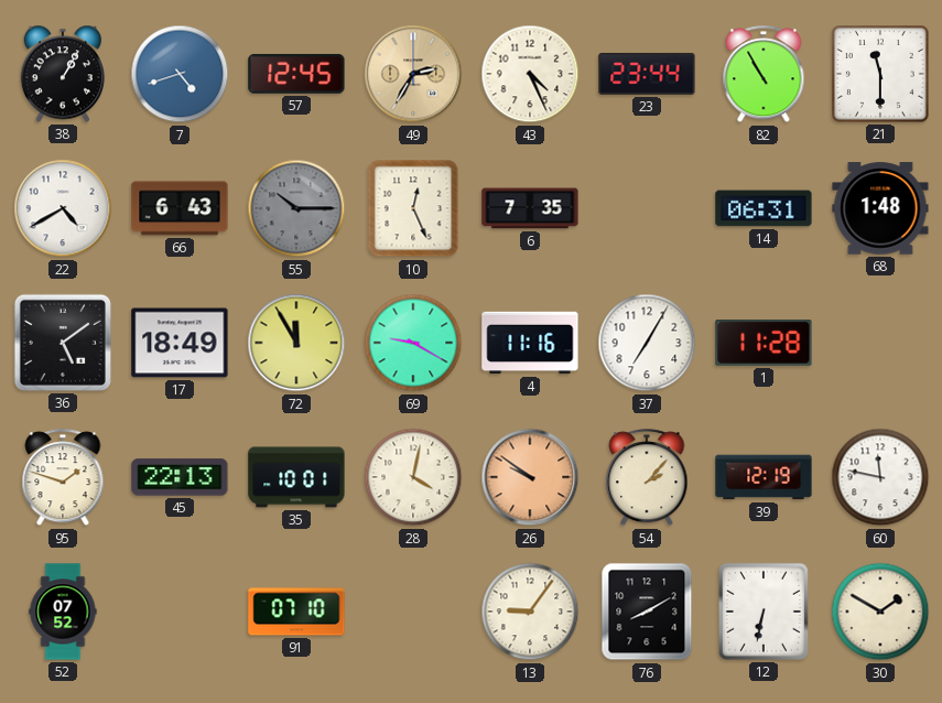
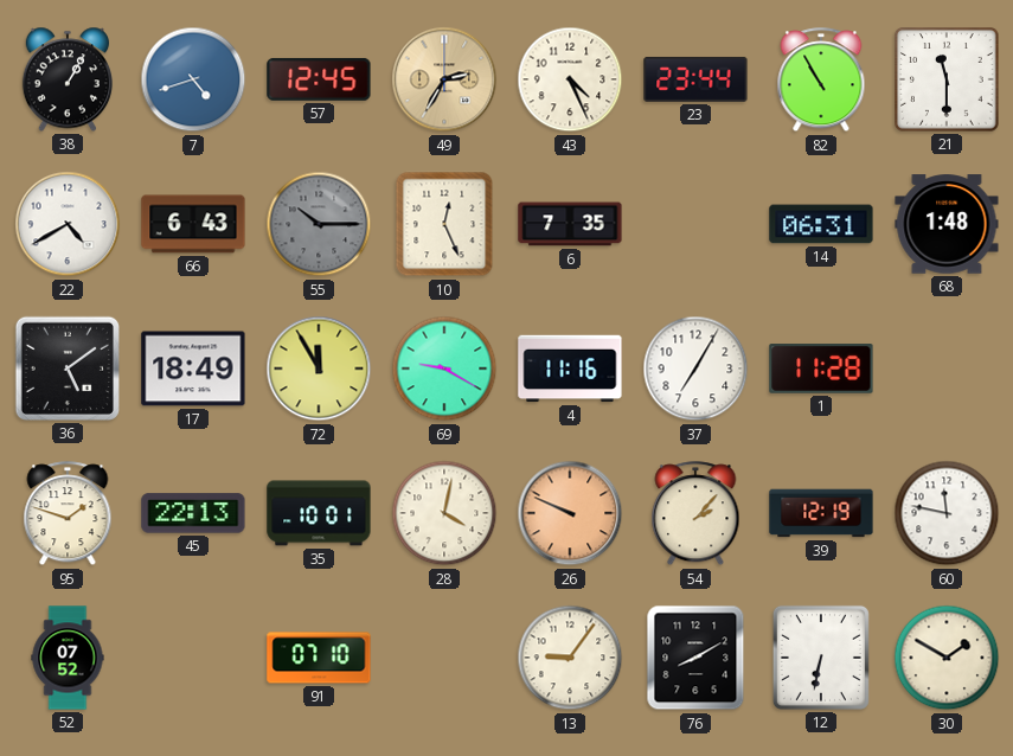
26: 9:51 -> 9:49 (570, 513)
